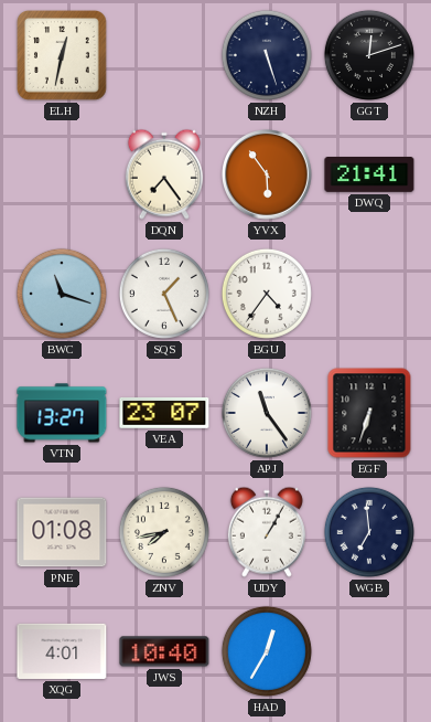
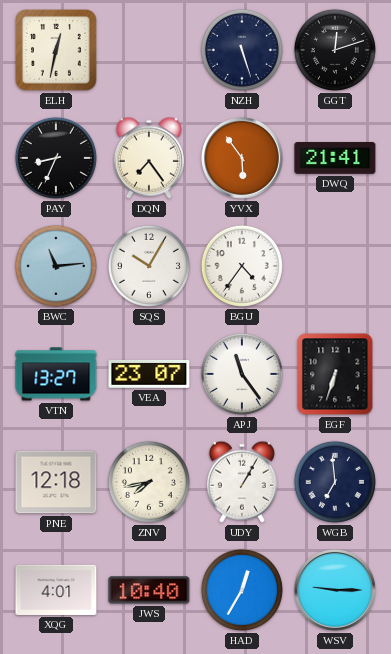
PAY: none -> 8:34 (56, 158)
BWC: 11:18 -> 11:14 (56, 266)
SQS: 1:26 -> 10:05 (149, 266)
PNE: 01:08 -> 12:18 (56, 482)
WSV: none -> 9:15 (336, 591)
